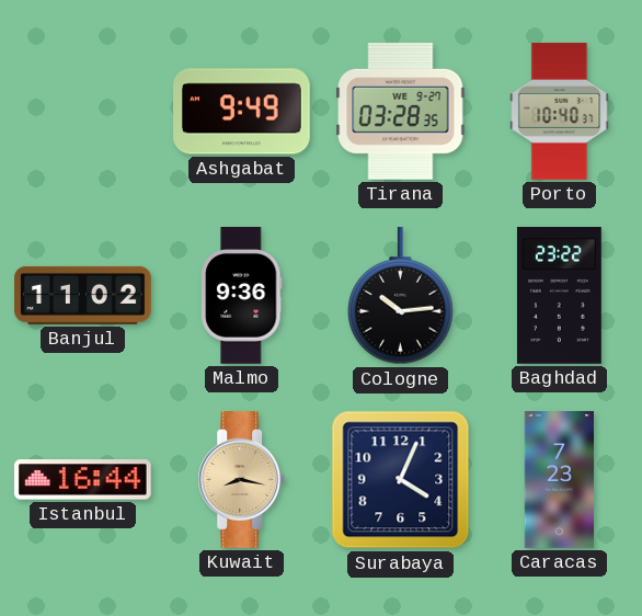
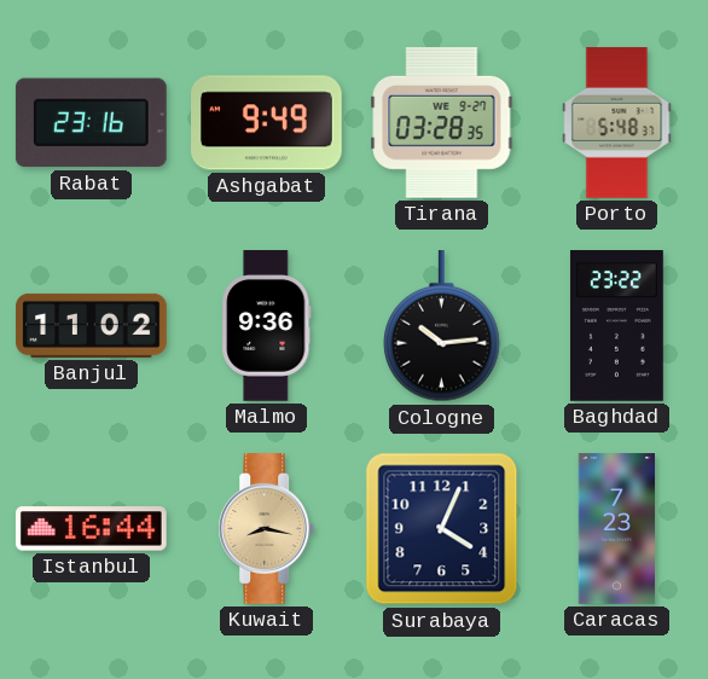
Rabat: none -> 23:16 (91, 123)
Porto: 10:40 -> 5:48 (617, 123)
